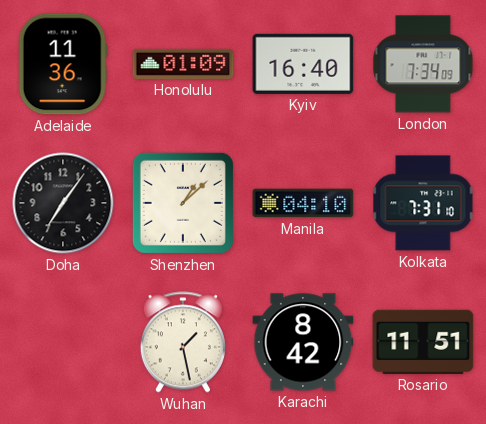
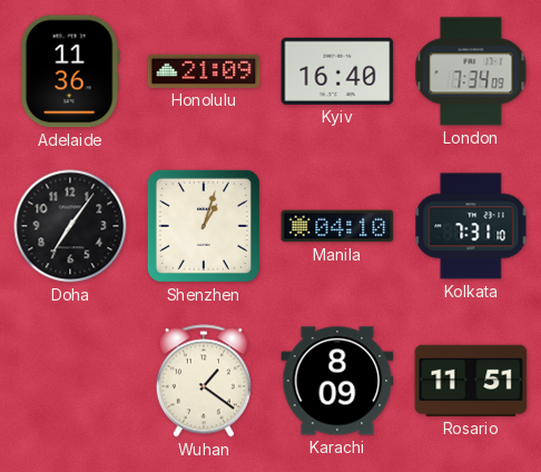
Honolulu: 01:09 -> 21:09 (204, 71)
Shenzhen: 1:08 -> 1:03 (204, 226)
Wuhan: 1:28 -> 1:21 (204, 381)
Karachi: 8:42 -> 8:09 (337, 381)
